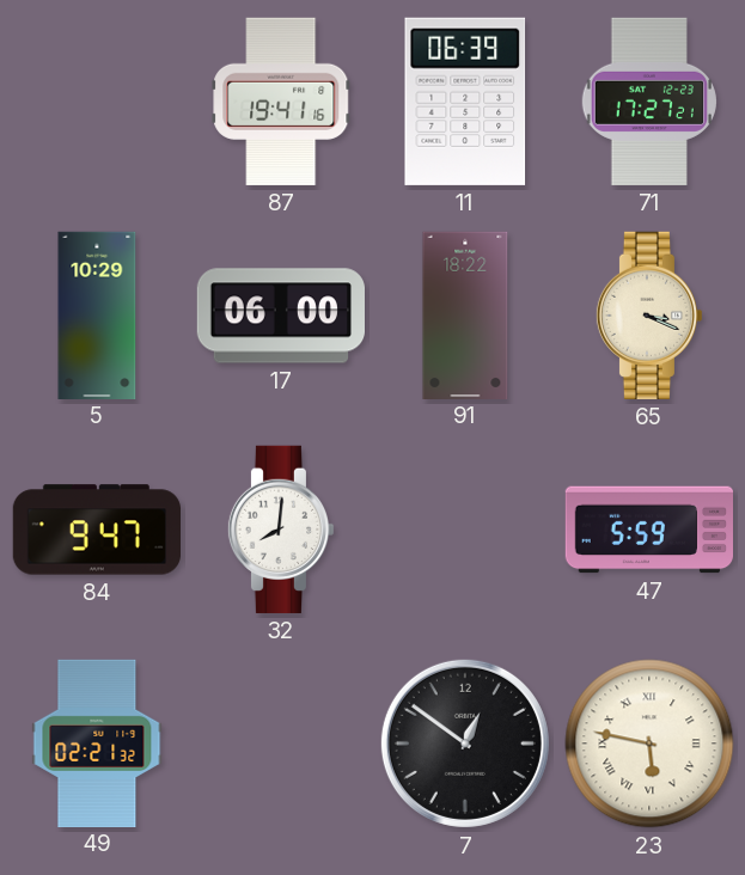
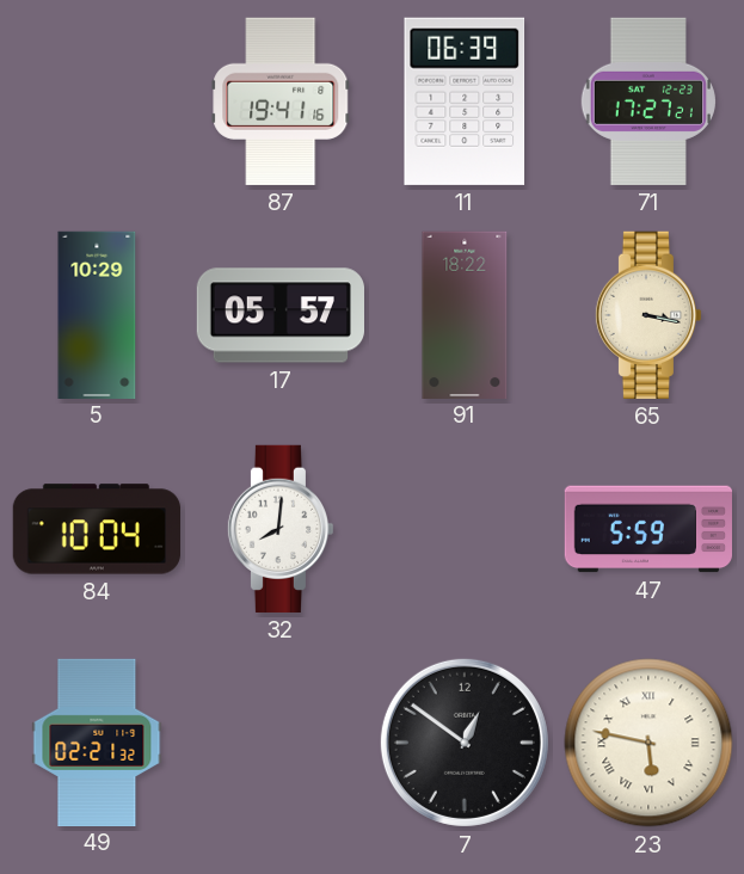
17: 06:00 -> 05:57 (279, 315)
65: 3:19 -> 3:17 (648, 315)
84: 9:47 -> 10:04 (96, 529)
